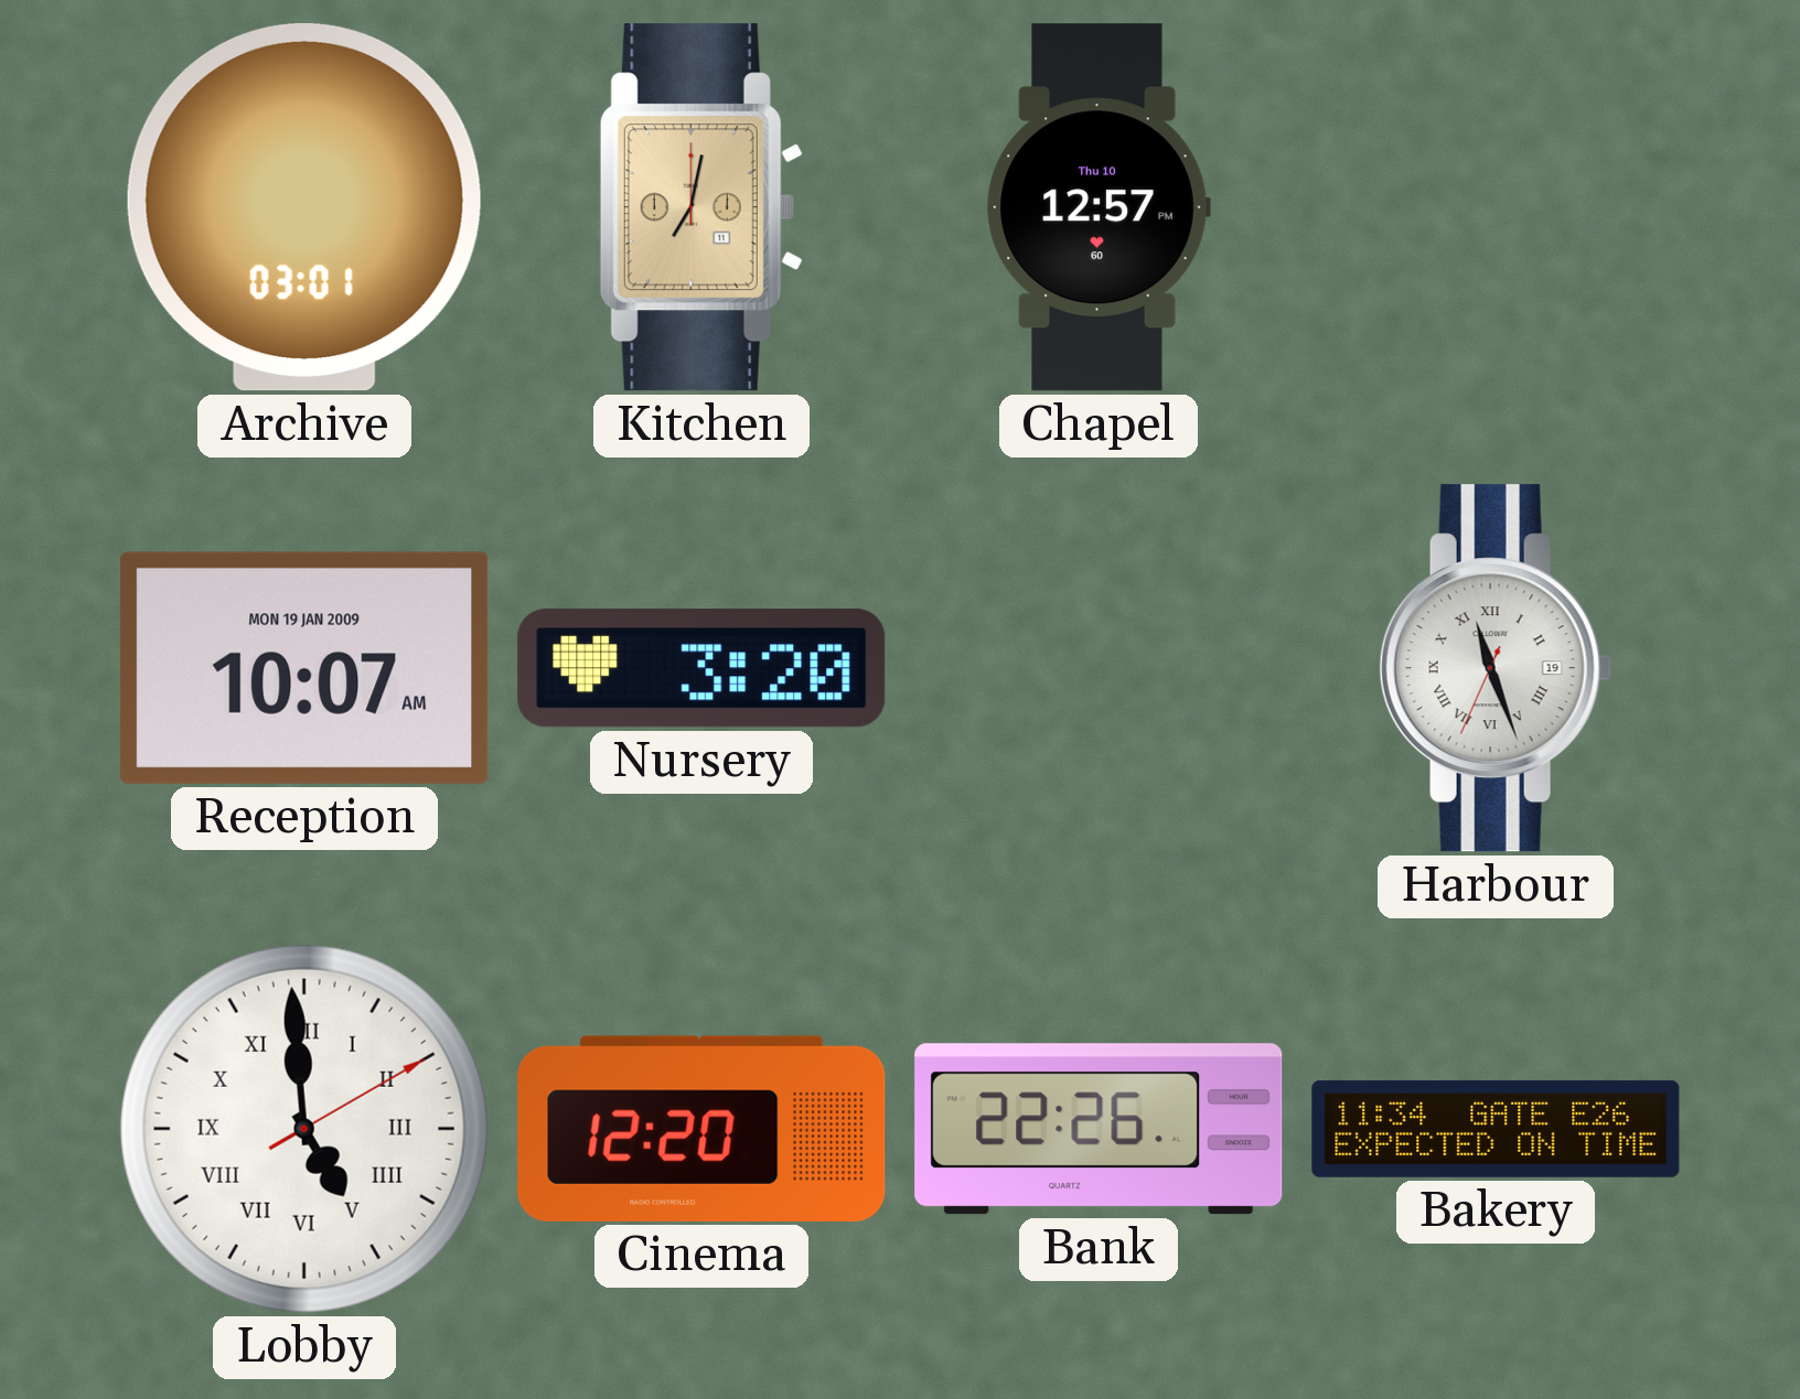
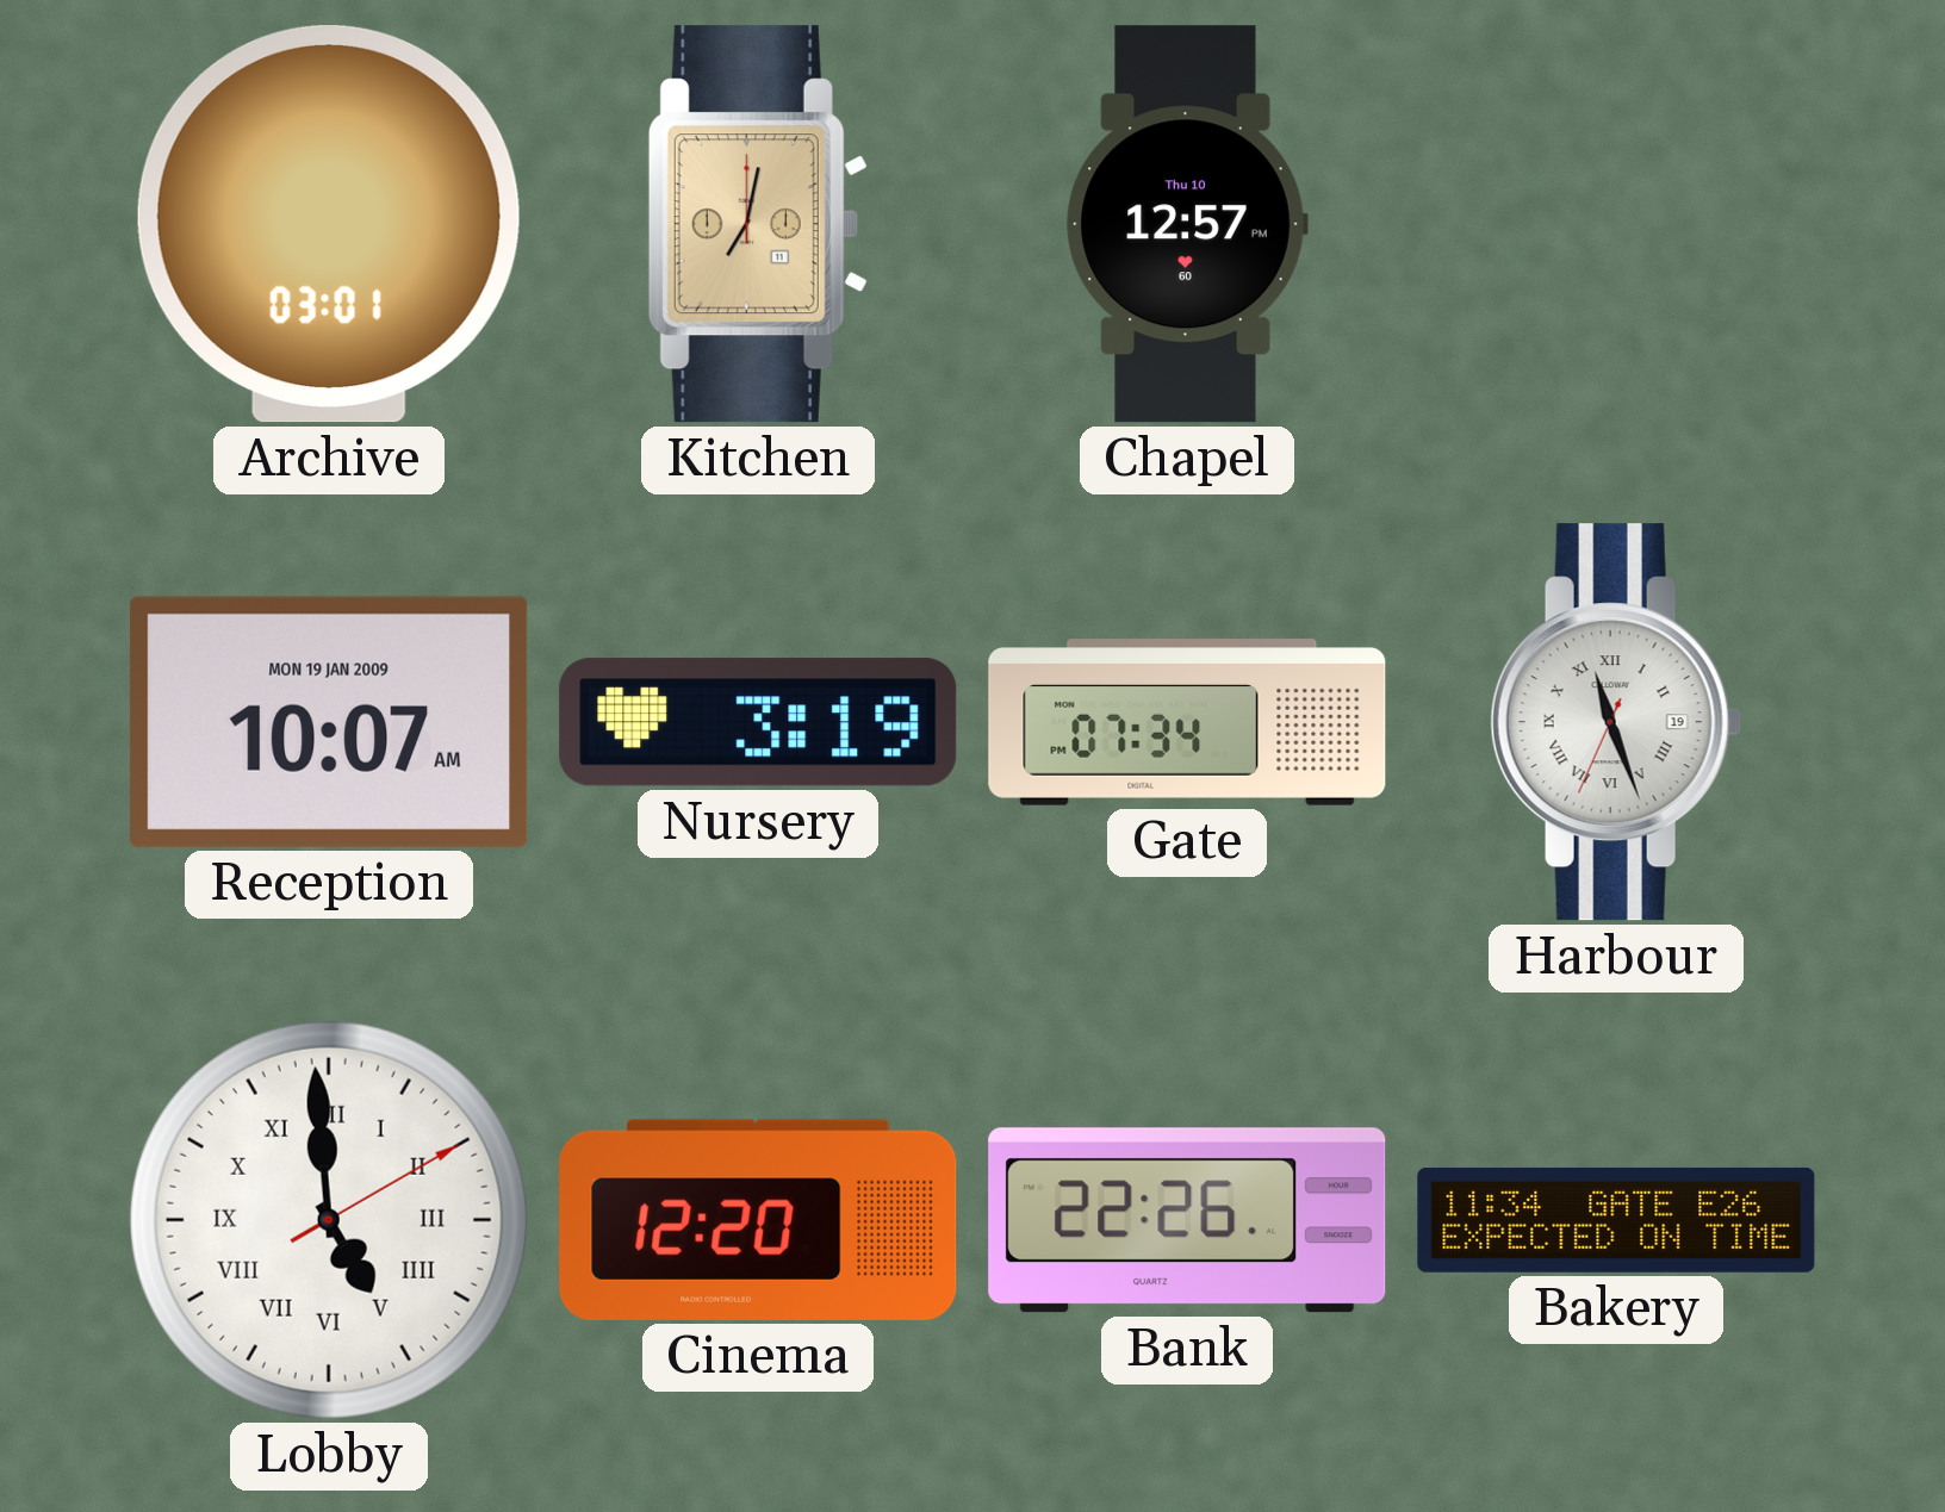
Nursery: 3:20 -> 3:19 (758, 722)
Gate: none -> 07:34 (1187, 722)
